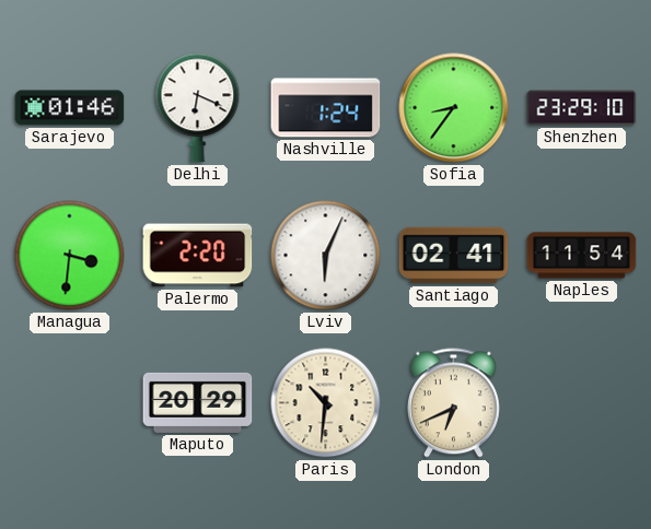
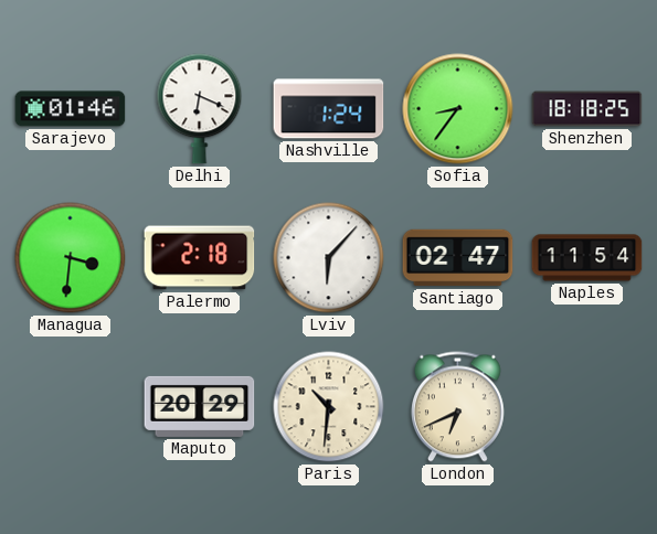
Shenzhen: 23:29 -> 18:18 (587, 109)
Palermo: 2:20 -> 2:18 (200, 258)
Lviv: 6:04 -> 6:07 (329, 258)
Santiago: 02:41 -> 02:47 (458, 258)
